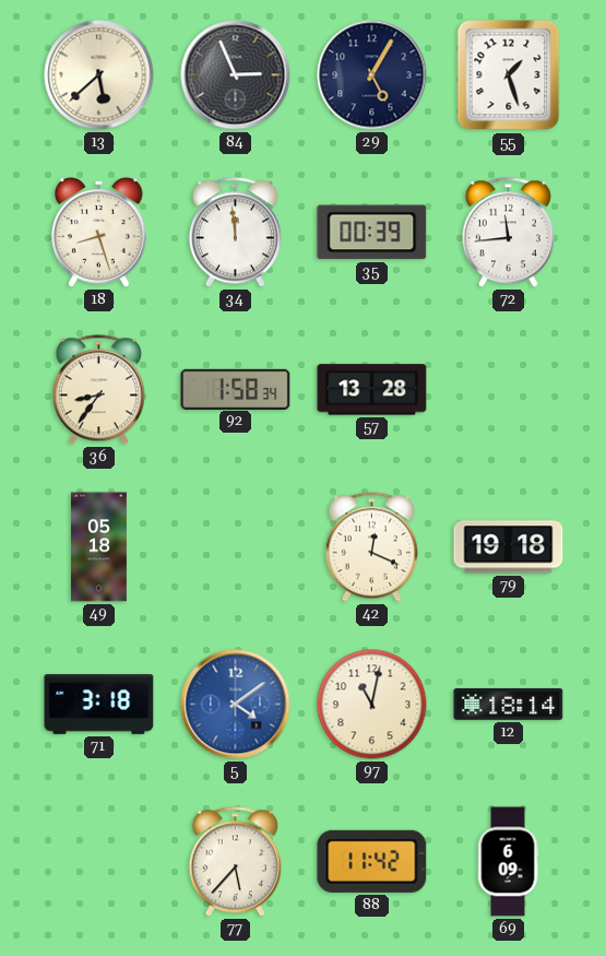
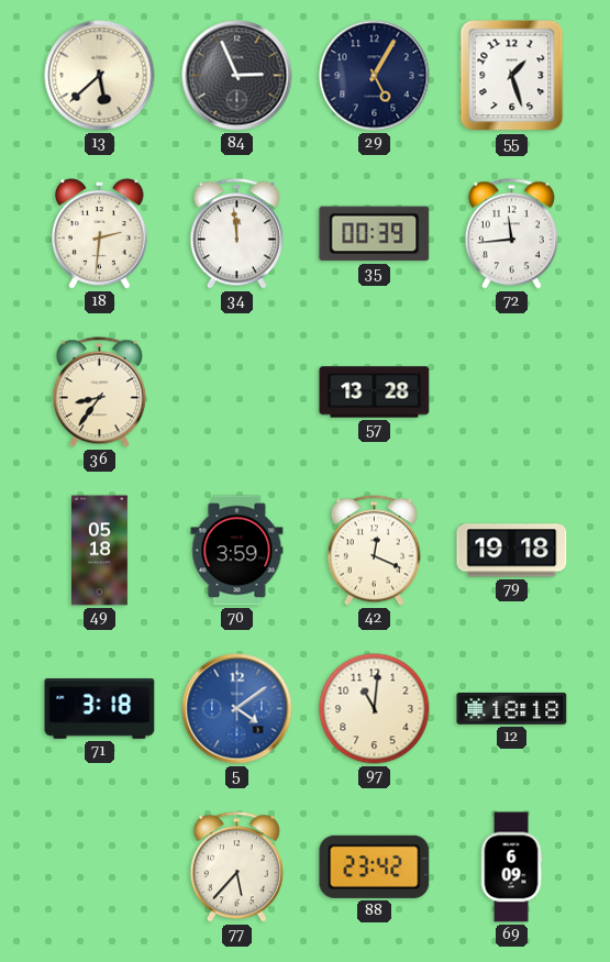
18: 8:27 -> 2:31 (100, 234)
92: 1:58 -> none (236, 389)
70: none -> 3:59 (237, 551)
97: 11:02 -> 11:01 (375, 709)
12: 18:14 -> 18:18 (512, 708)
88: 11:42 -> 23:42 (375, 866)
